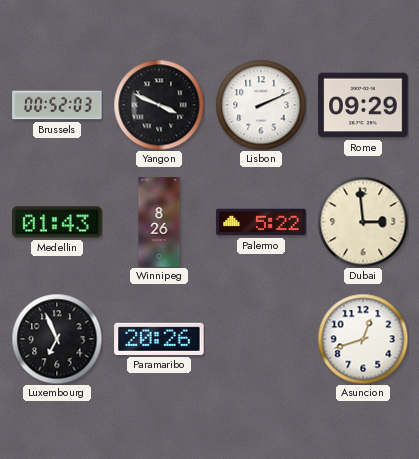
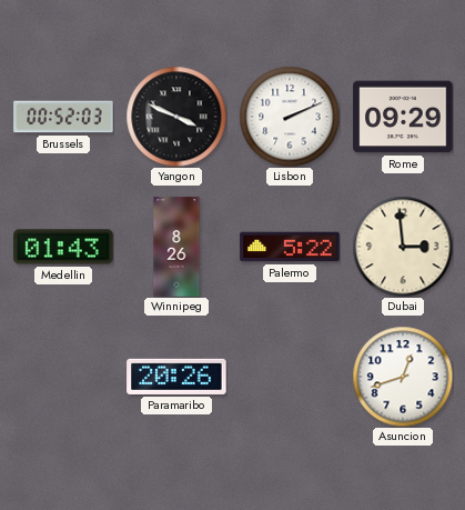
Luxembourg: 6:56 -> none (57, 339)
